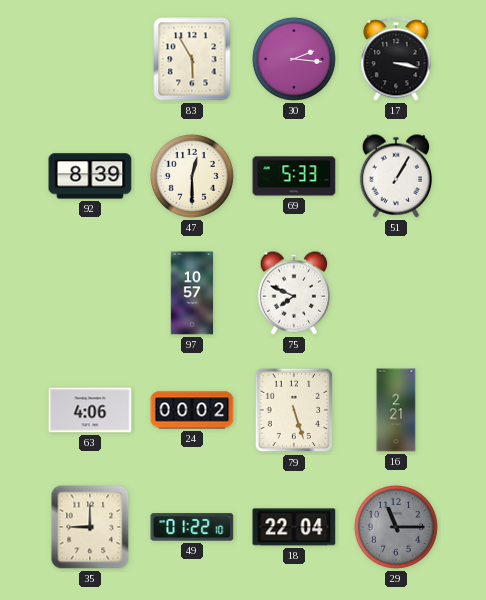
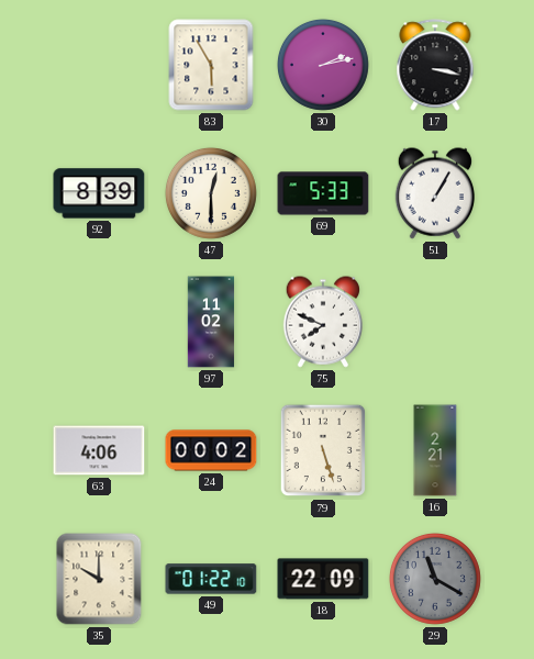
30: 2:16 -> 2:13 (323, 65)
97: 10:57 -> 11:02 (211, 322)
35: 9:00 -> 10:00 (99, 579)
18: 22:04 -> 22:09 (323, 579)
29: 11:15 -> 11:20 (435, 579)
